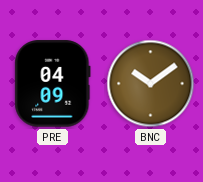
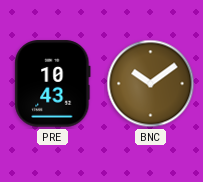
PRE: 04:09 -> 10:43 (53, 84)
